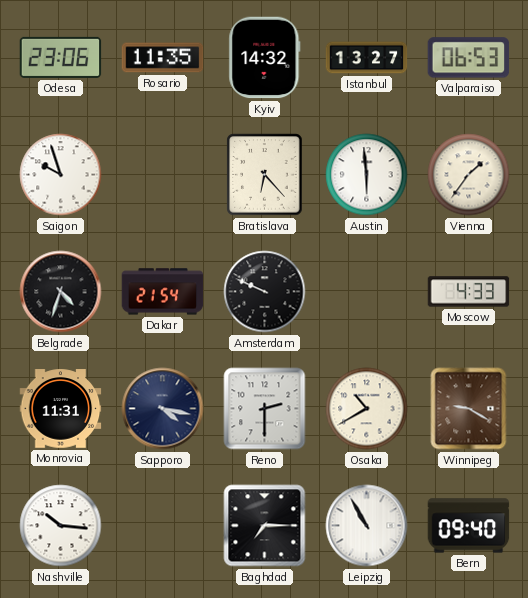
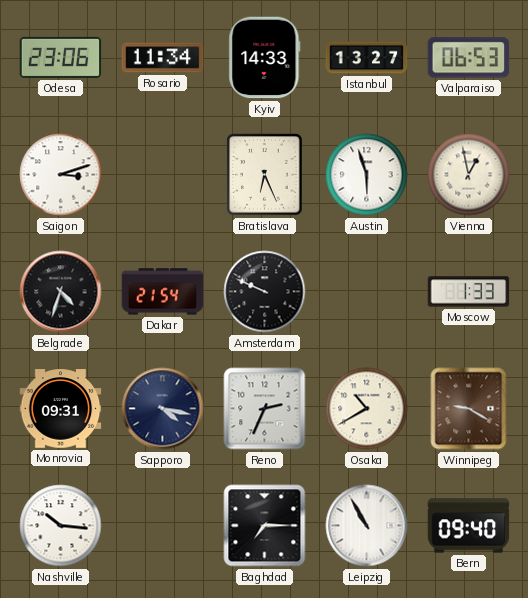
Rosario: 11:35 -> 11:34 (163, 58)
Kyiv: 14:32 -> 14:33 (265, 58)
Saigon: 9:57 -> 3:12 (61, 175)
Bratislava: 6:23 -> 6:26 (265, 175)
Austin: 5:59 -> 5:57 (367, 175)
Vienna: 1:36 -> 12:58 (469, 175)
Moscow: 4:33 -> 1:33 (469, 292)
Monrovia: 11:31 -> 09:31 (61, 409)
Reno: 2:30 -> 2:34 (265, 409)
